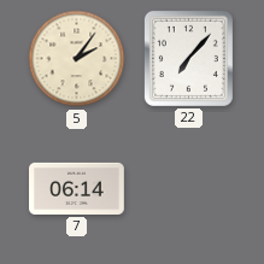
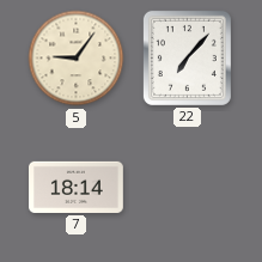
5: 2:06 -> 9:06 (77, 59)
7: 06:14 -> 18:14 (77, 187)
